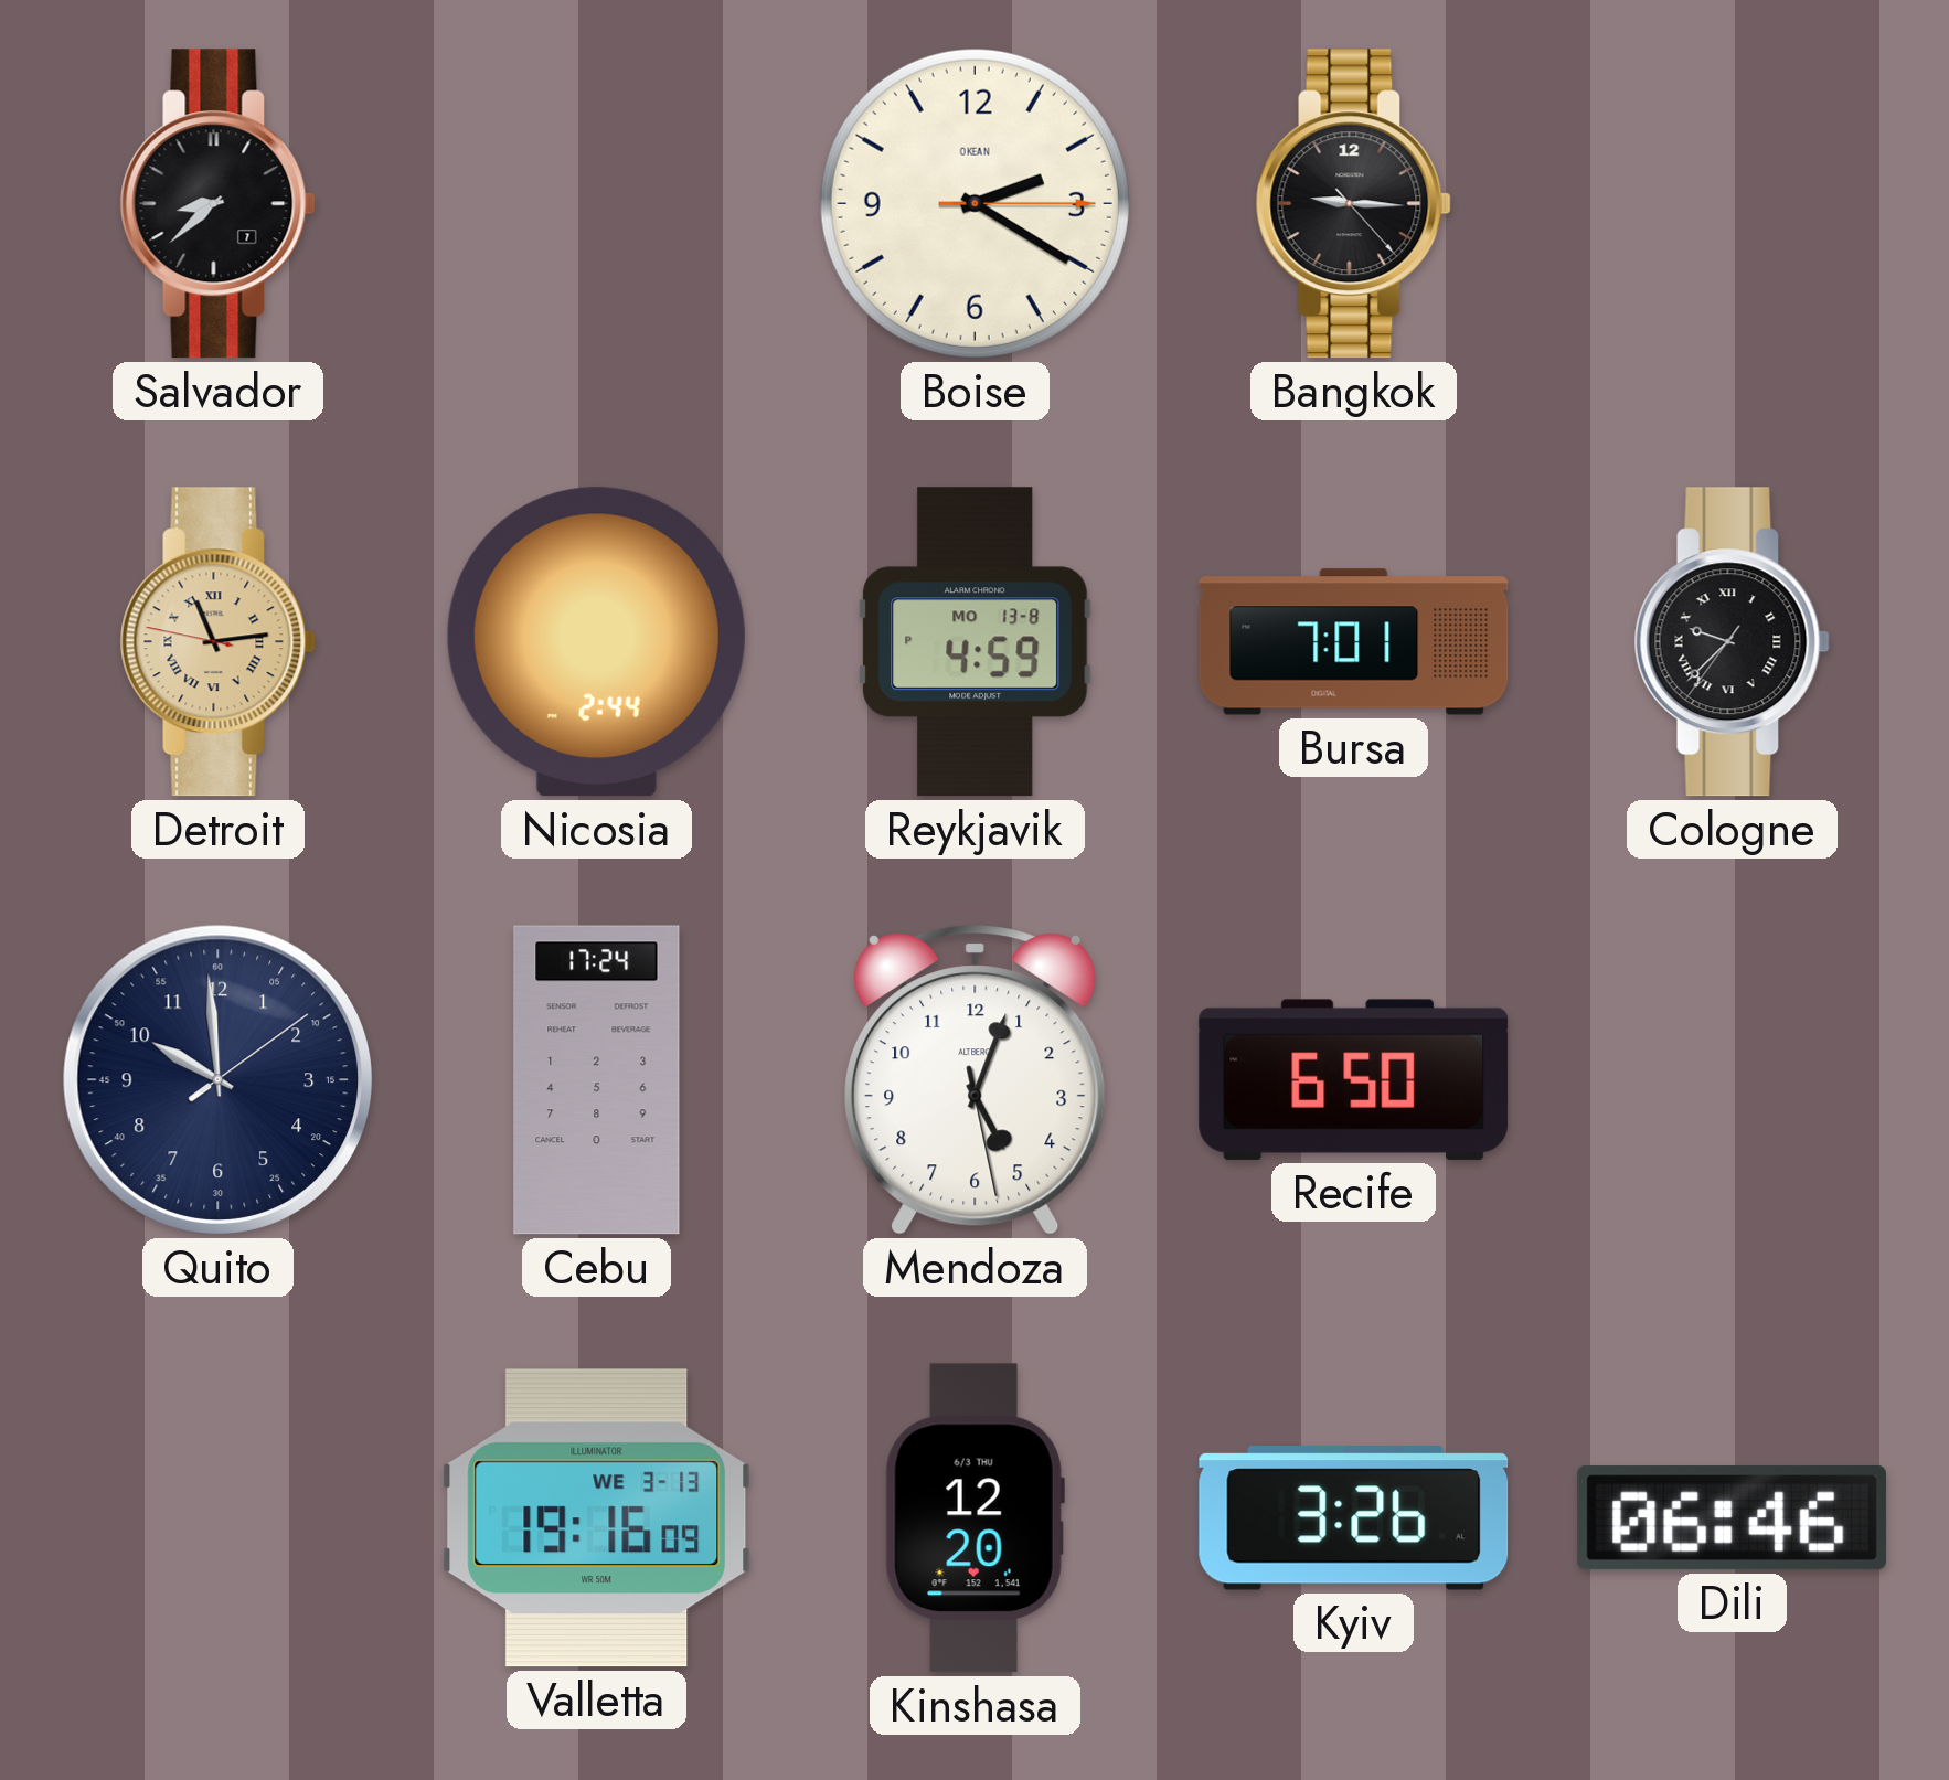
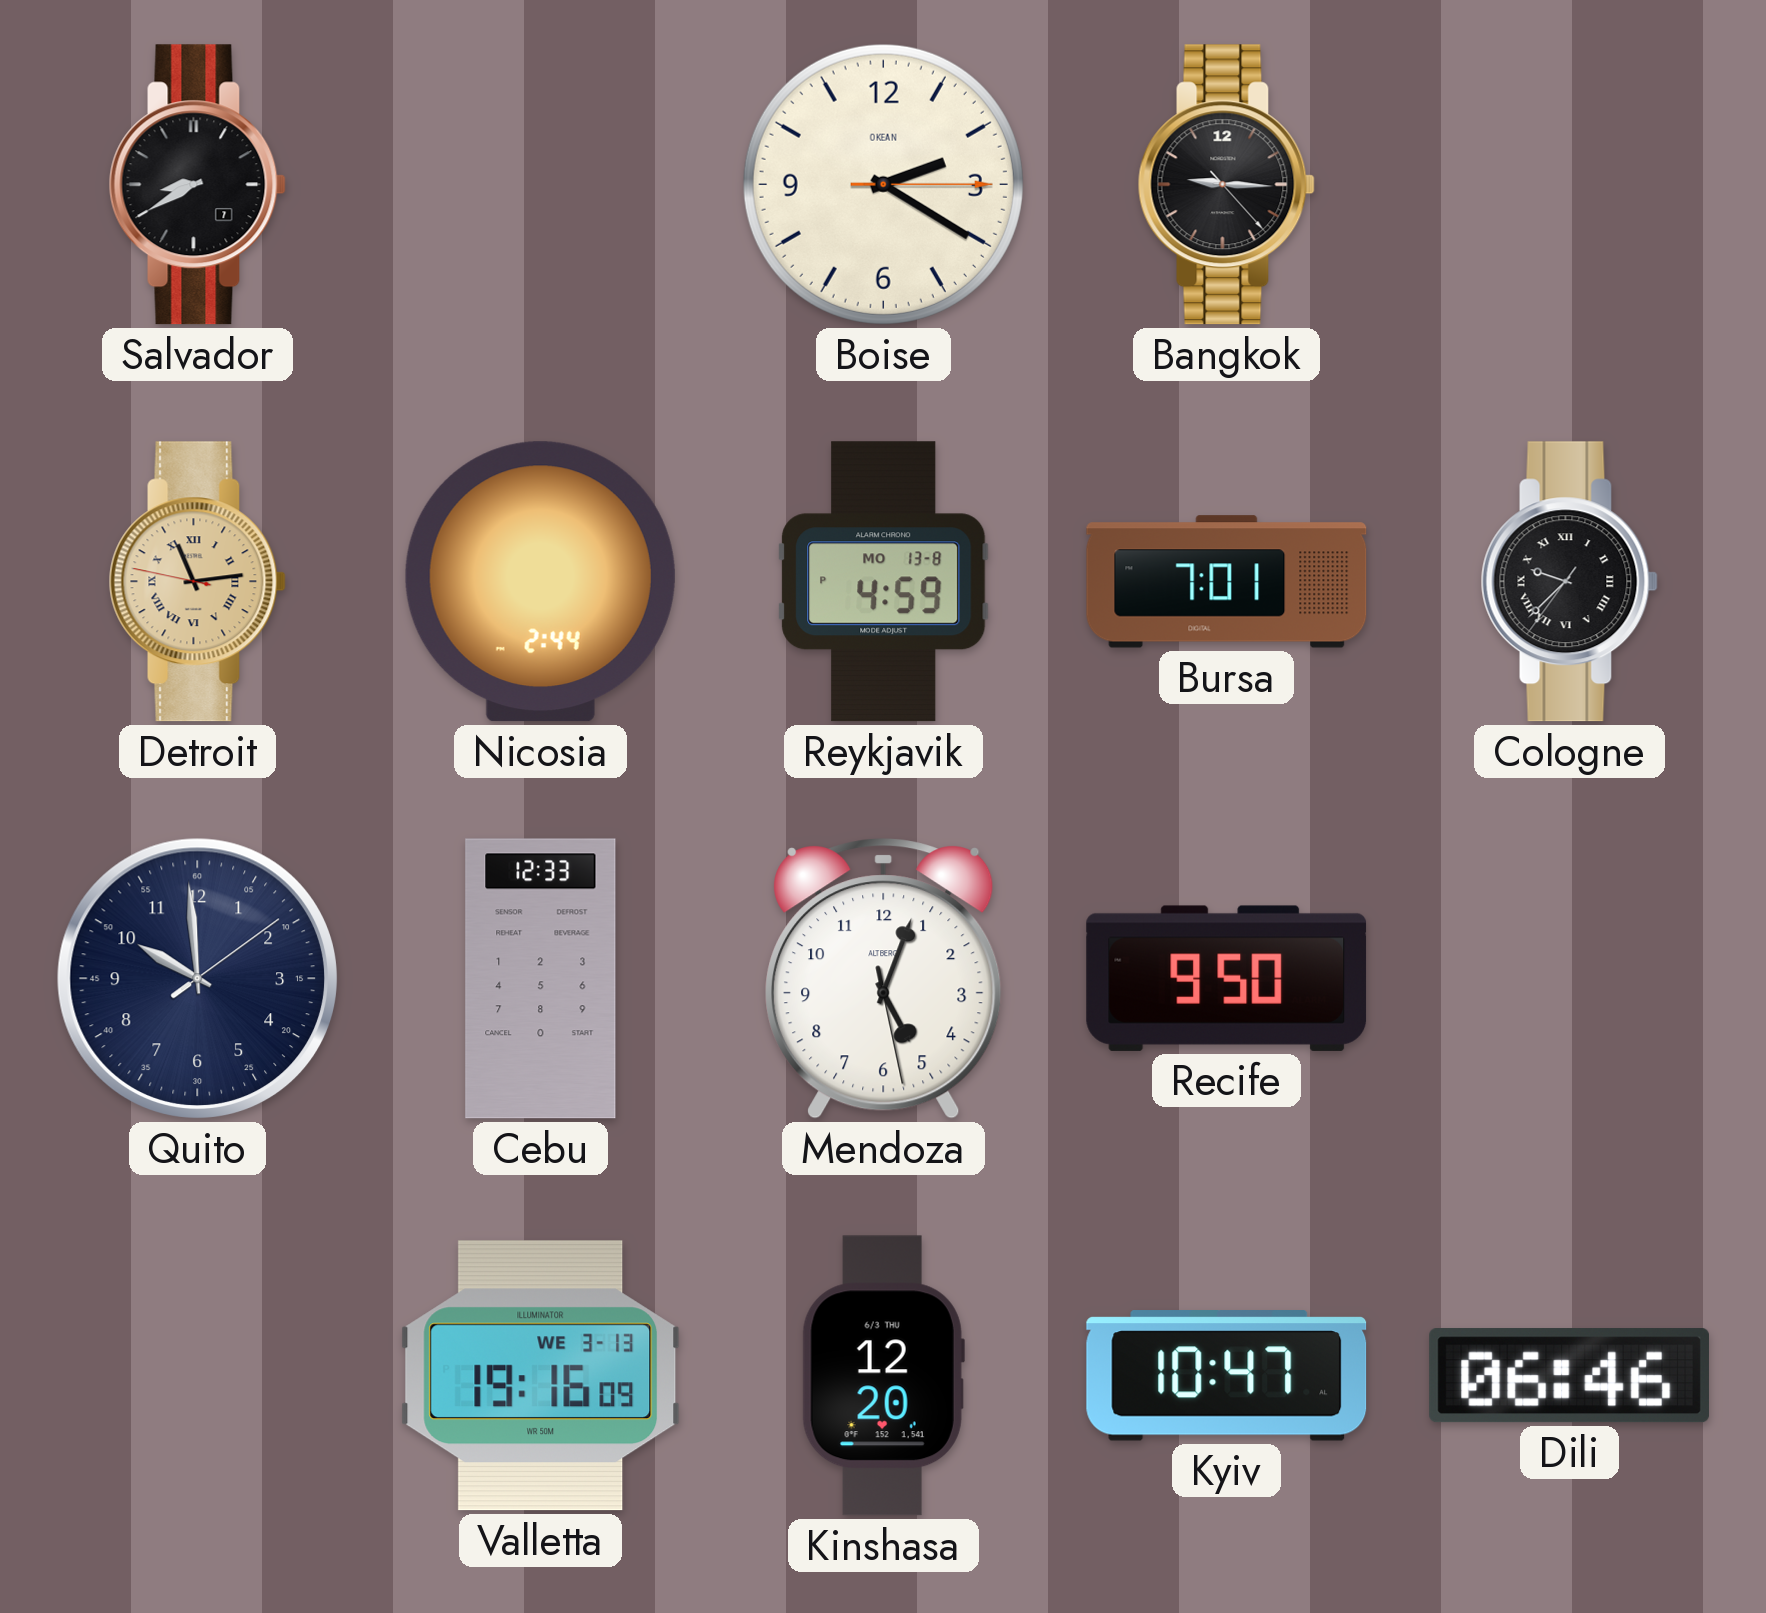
Salvador: 8:38 -> 8:40 (197, 185)
Cebu: 17:24 -> 12:33 (541, 979)
Recife: 6:50 -> 9:50 (1227, 978)
Kyiv: 3:26 -> 10:47 (1227, 1376)
